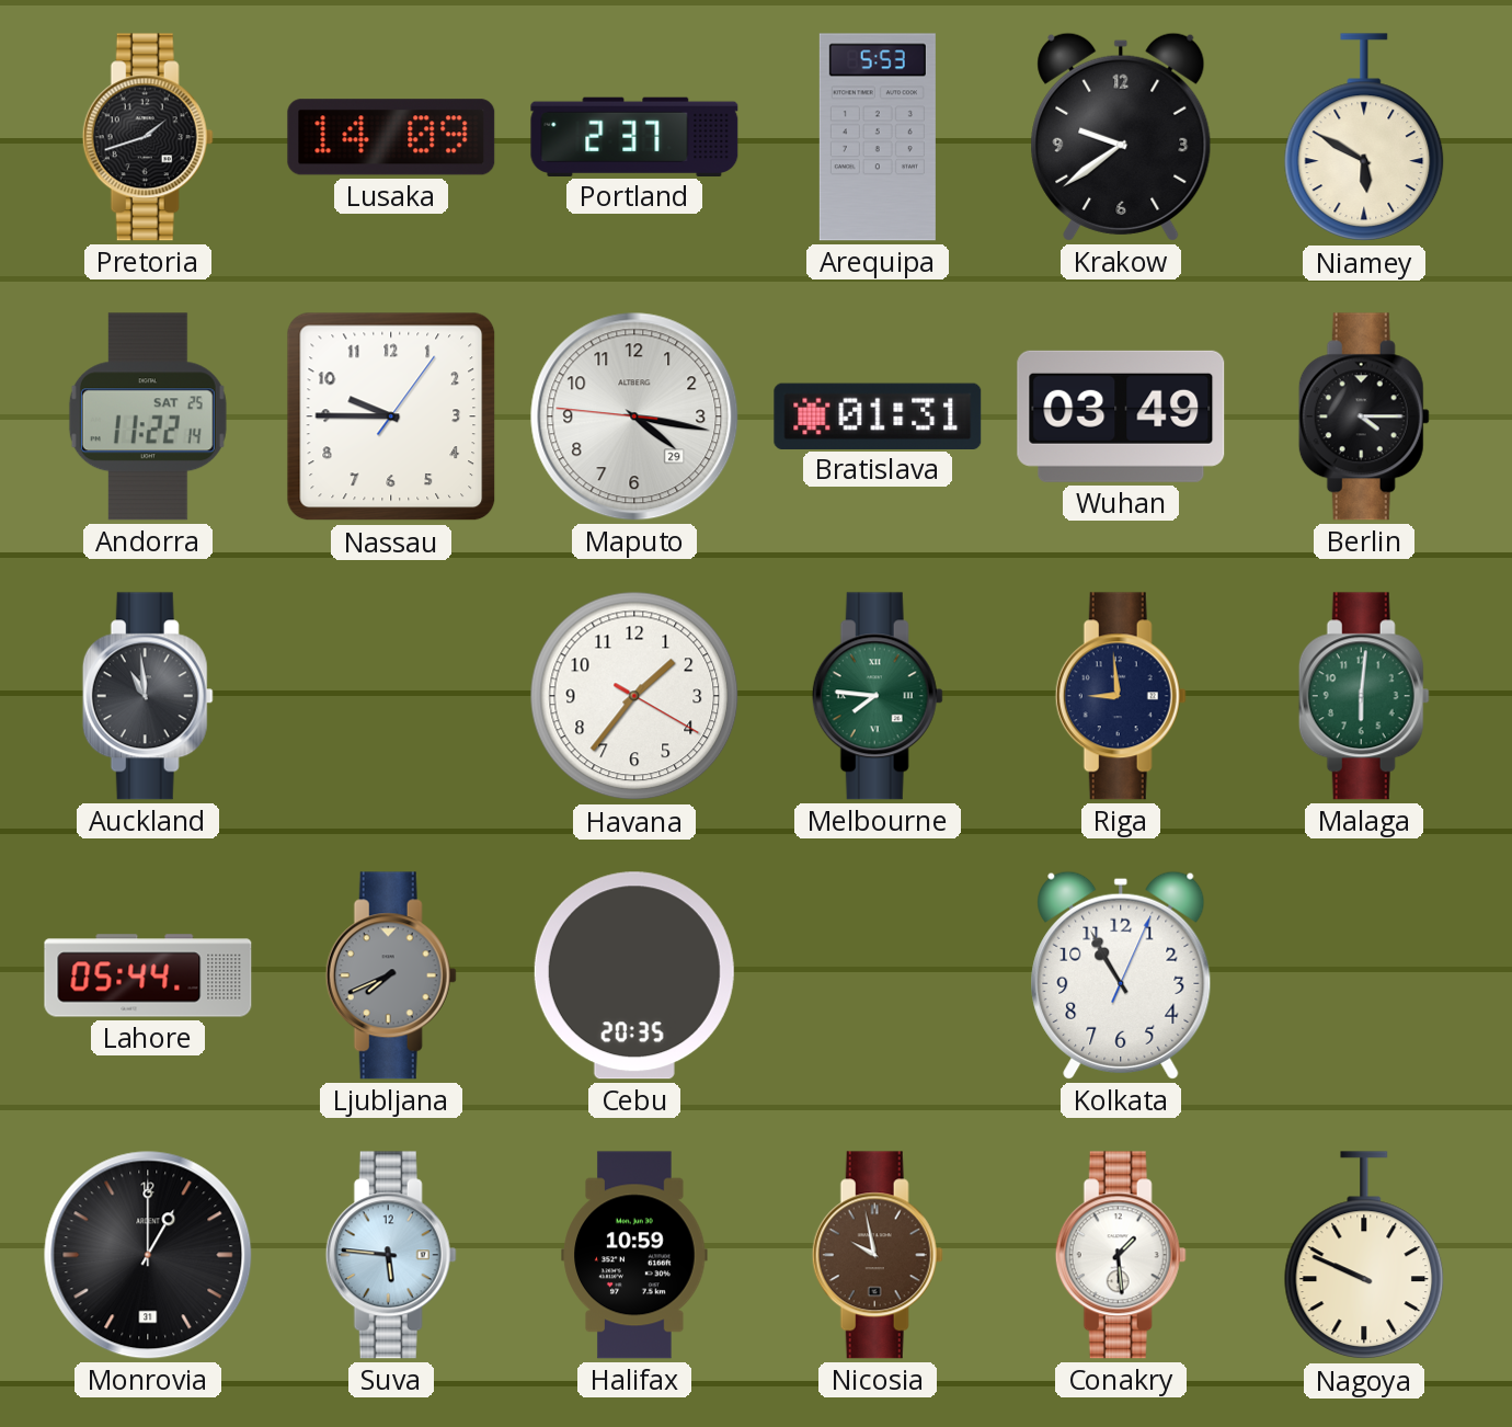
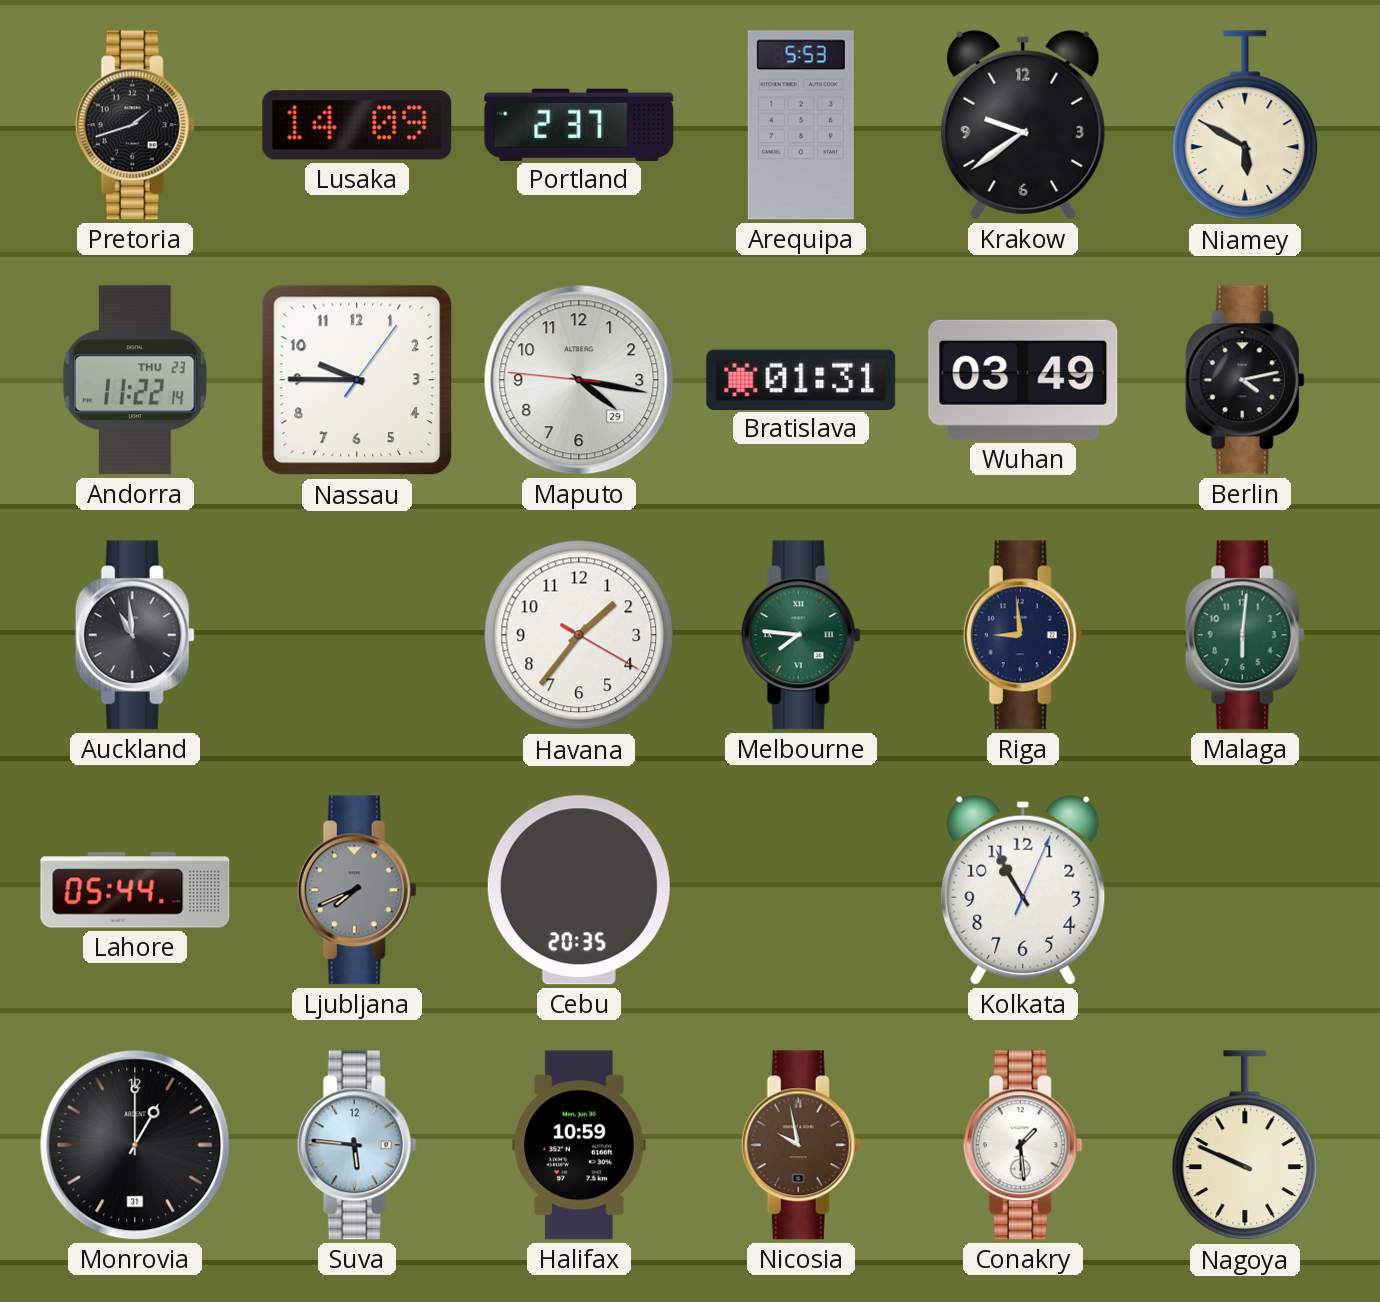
Andorra date: SAT 25 -> THU 23 (135, 380)
Berlin: 4:15 -> 4:13 (1245, 380)
